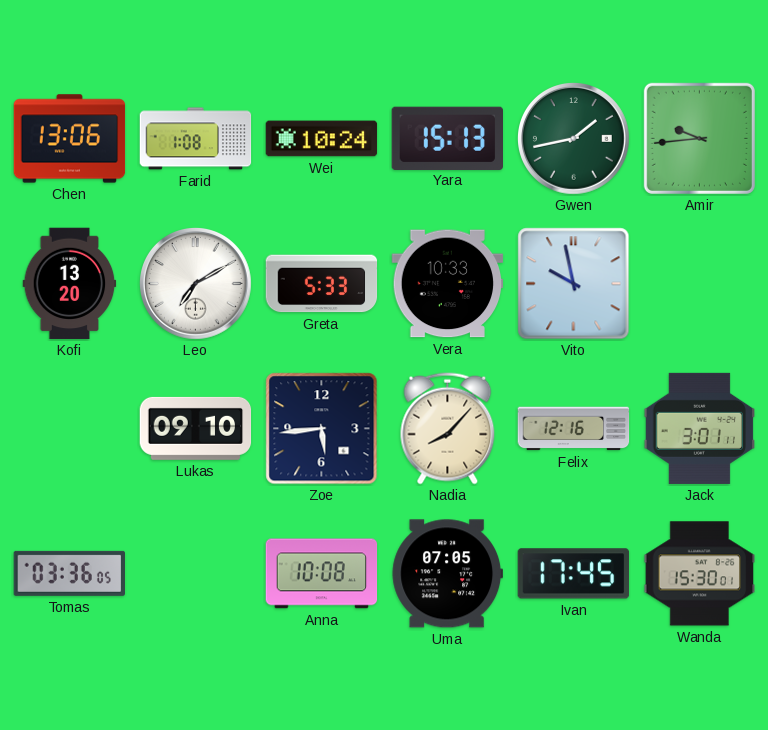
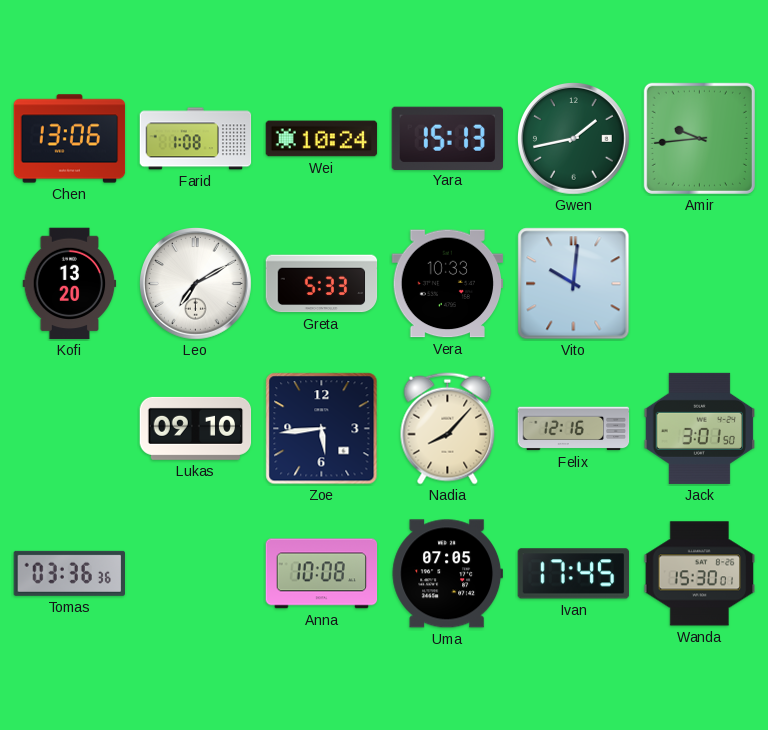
Vito: 9:58 -> 10:01 (574, 284)
Jack: 3:01:11 -> 3:01:50 (700, 428)
Tomas: 03:36:05 -> 03:36:36 (69, 573)
